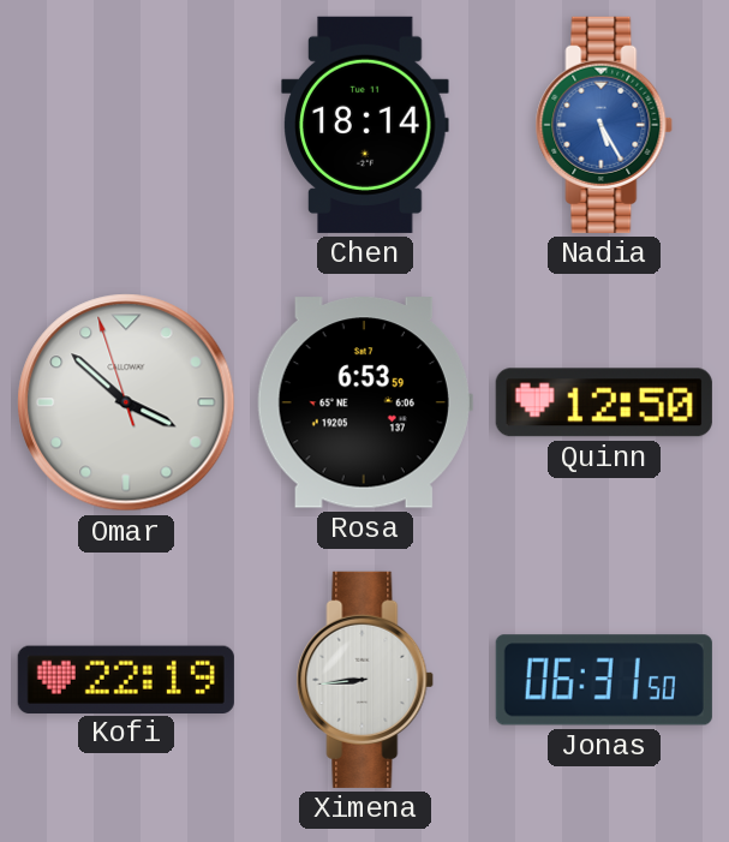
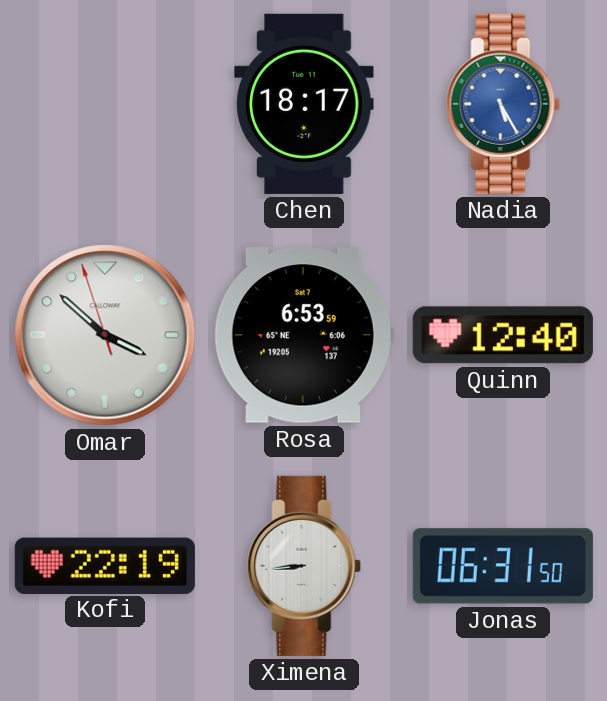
Chen: 18:14 -> 18:17 (304, 104)
Quinn: 12:50 -> 12:40 (503, 335)
